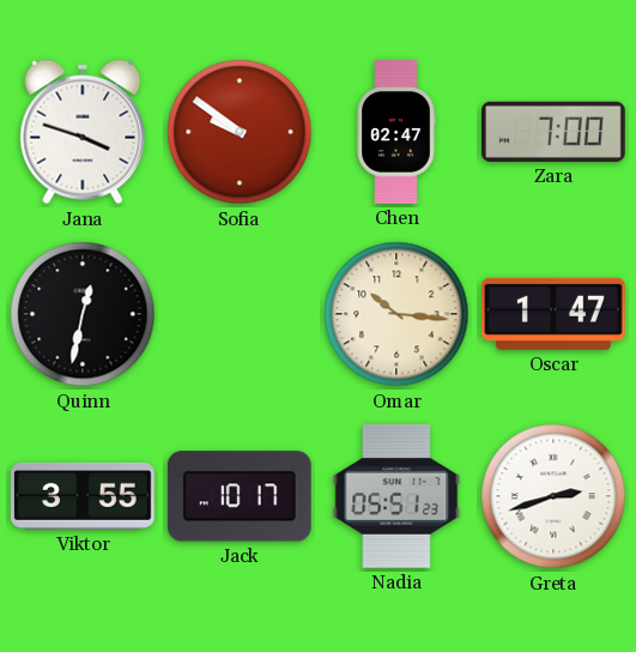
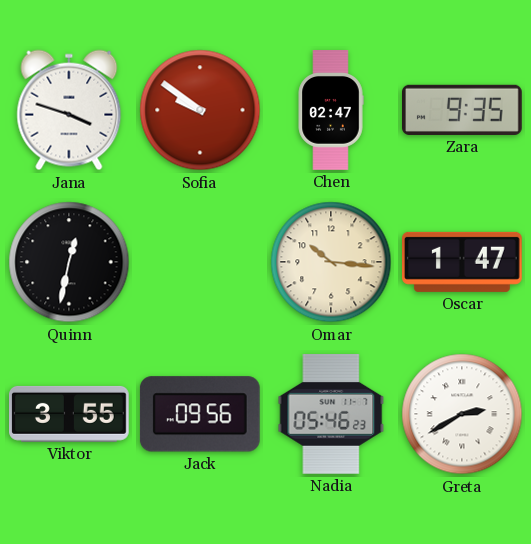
Zara: 7:00 -> 9:35 (463, 110)
Jack: 10:17 -> 09:56 (200, 414)
Nadia: 05:51 -> 05:46 (331, 414)
Greta: 2:42 -> 2:40 (462, 414)
